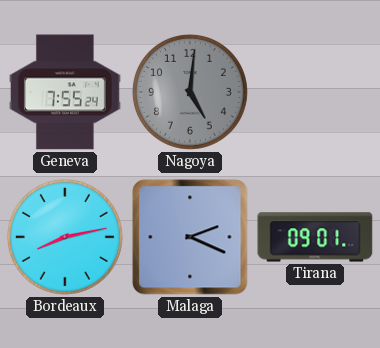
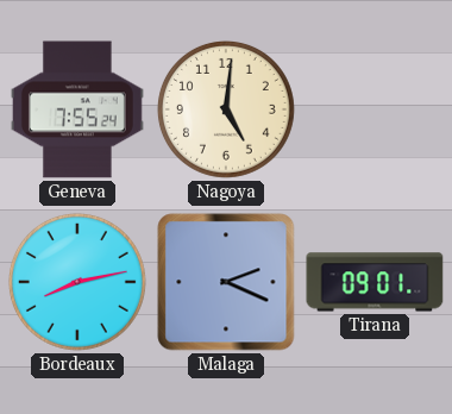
Nagoya dial: grey -> cream (226, 109)
